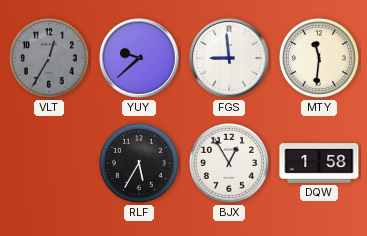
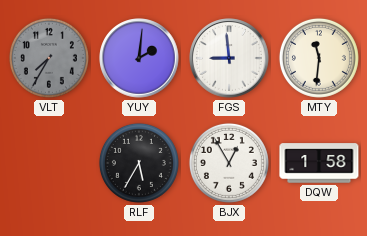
VLT: 12:35 -> 7:35 (49, 58)
YUY: 9:38 -> 2:01 (139, 58)
